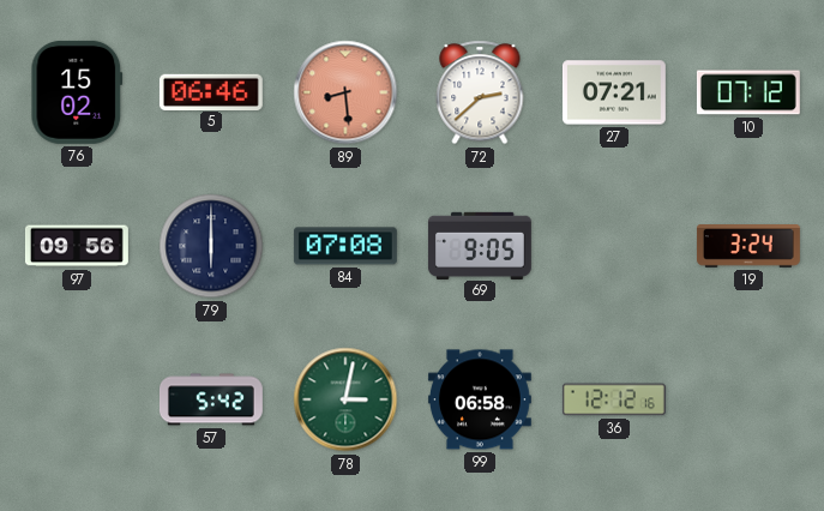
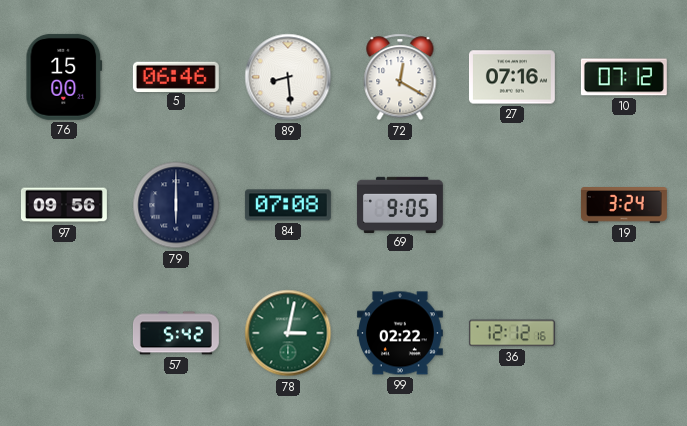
76: 15:02 -> 15:00 (64, 77)
89 dial: salmon -> white (288, 77)
72: 2:38 -> 12:20 (400, 77)
27: 07:21 -> 07:16 (512, 77)
99: 06:58 -> 02:22 (400, 333)
